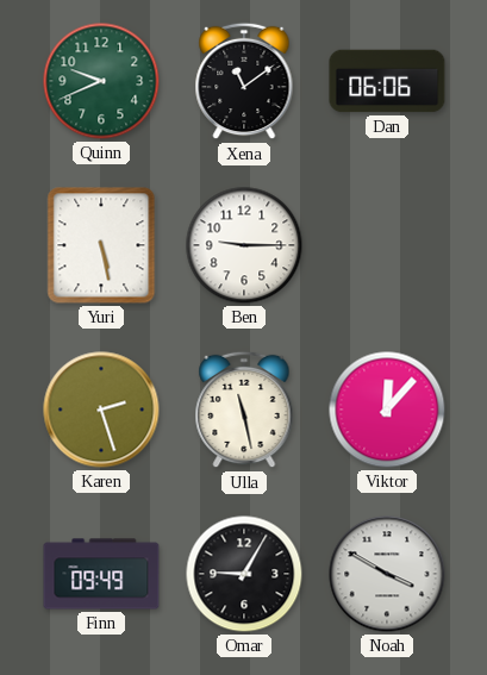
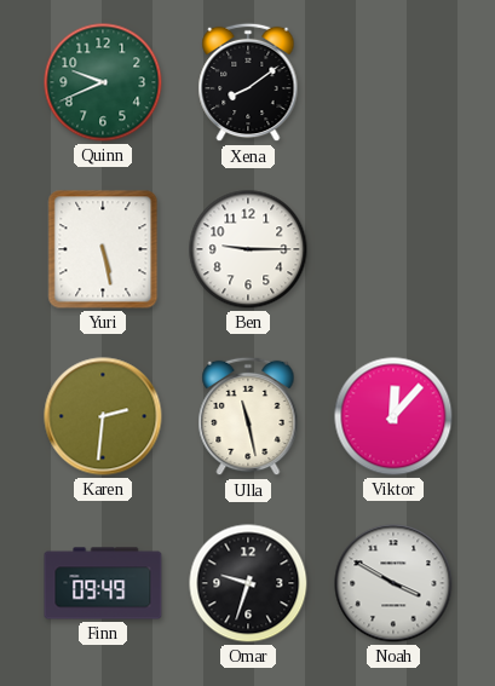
Xena: 11:09 -> 8:09 (248, 82)
Dan: 06:06 -> none (387, 81)
Karen: 2:27 -> 2:31 (103, 416)
Omar: 9:05 -> 9:33 (248, 583)
